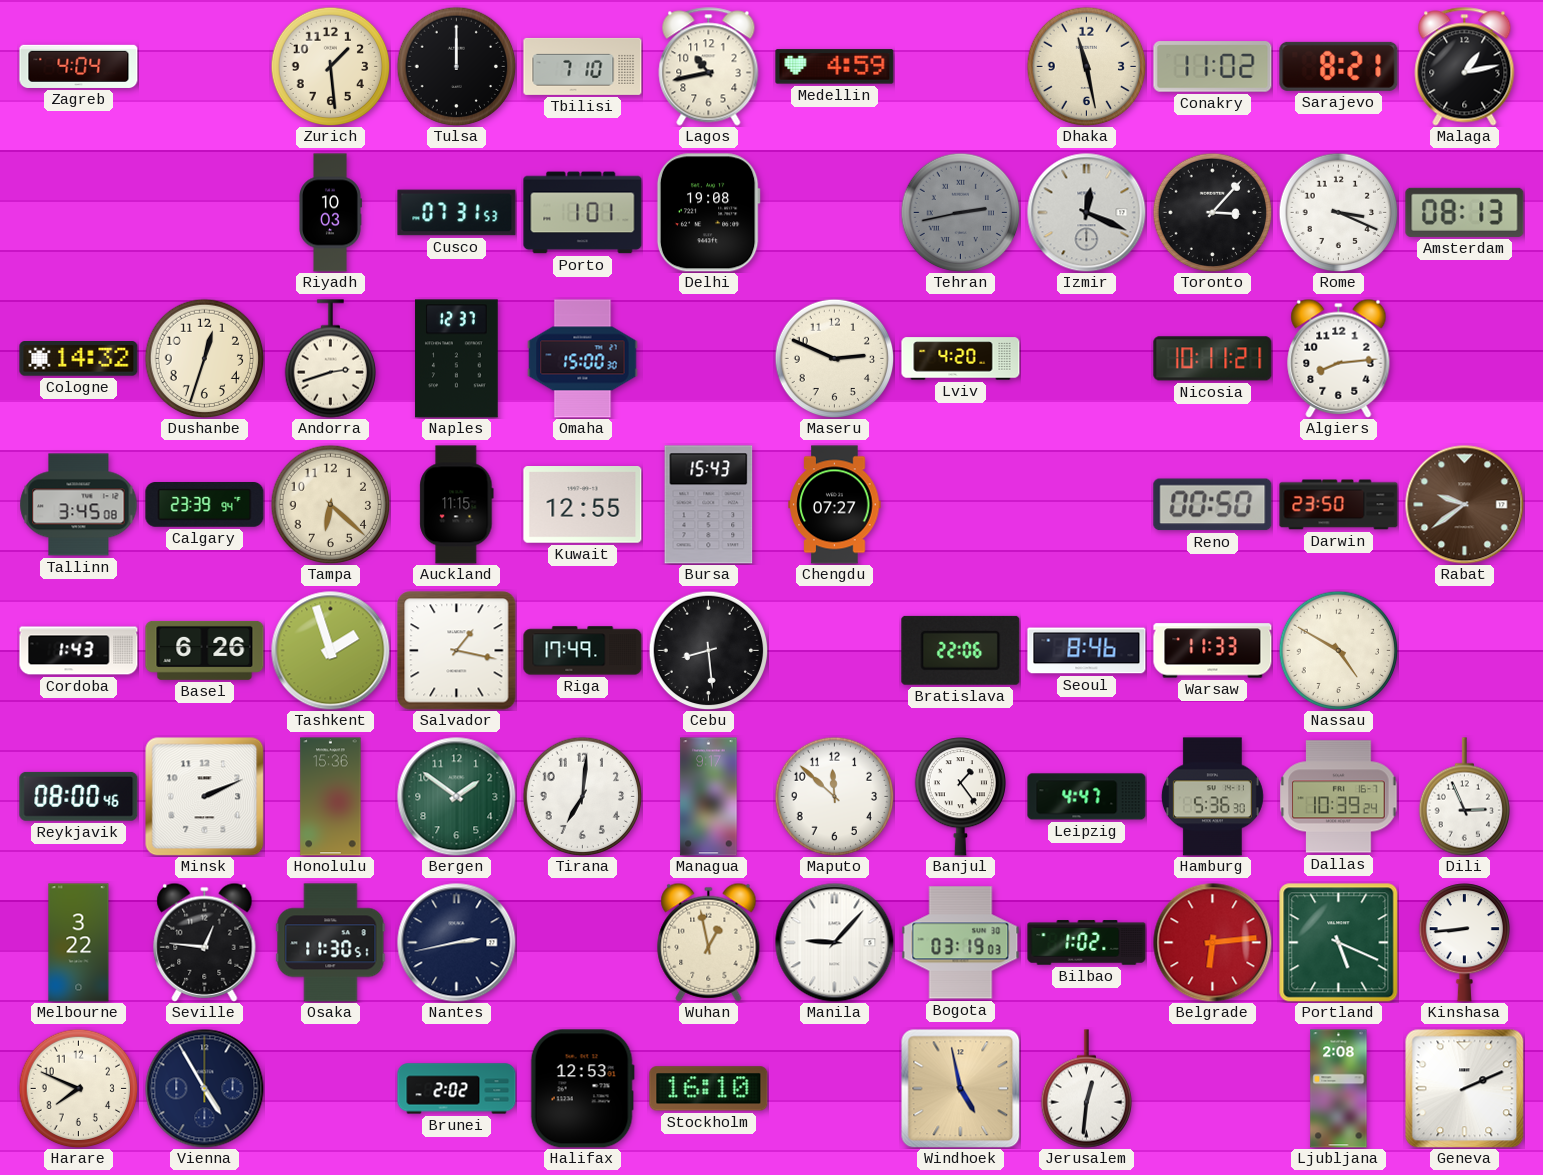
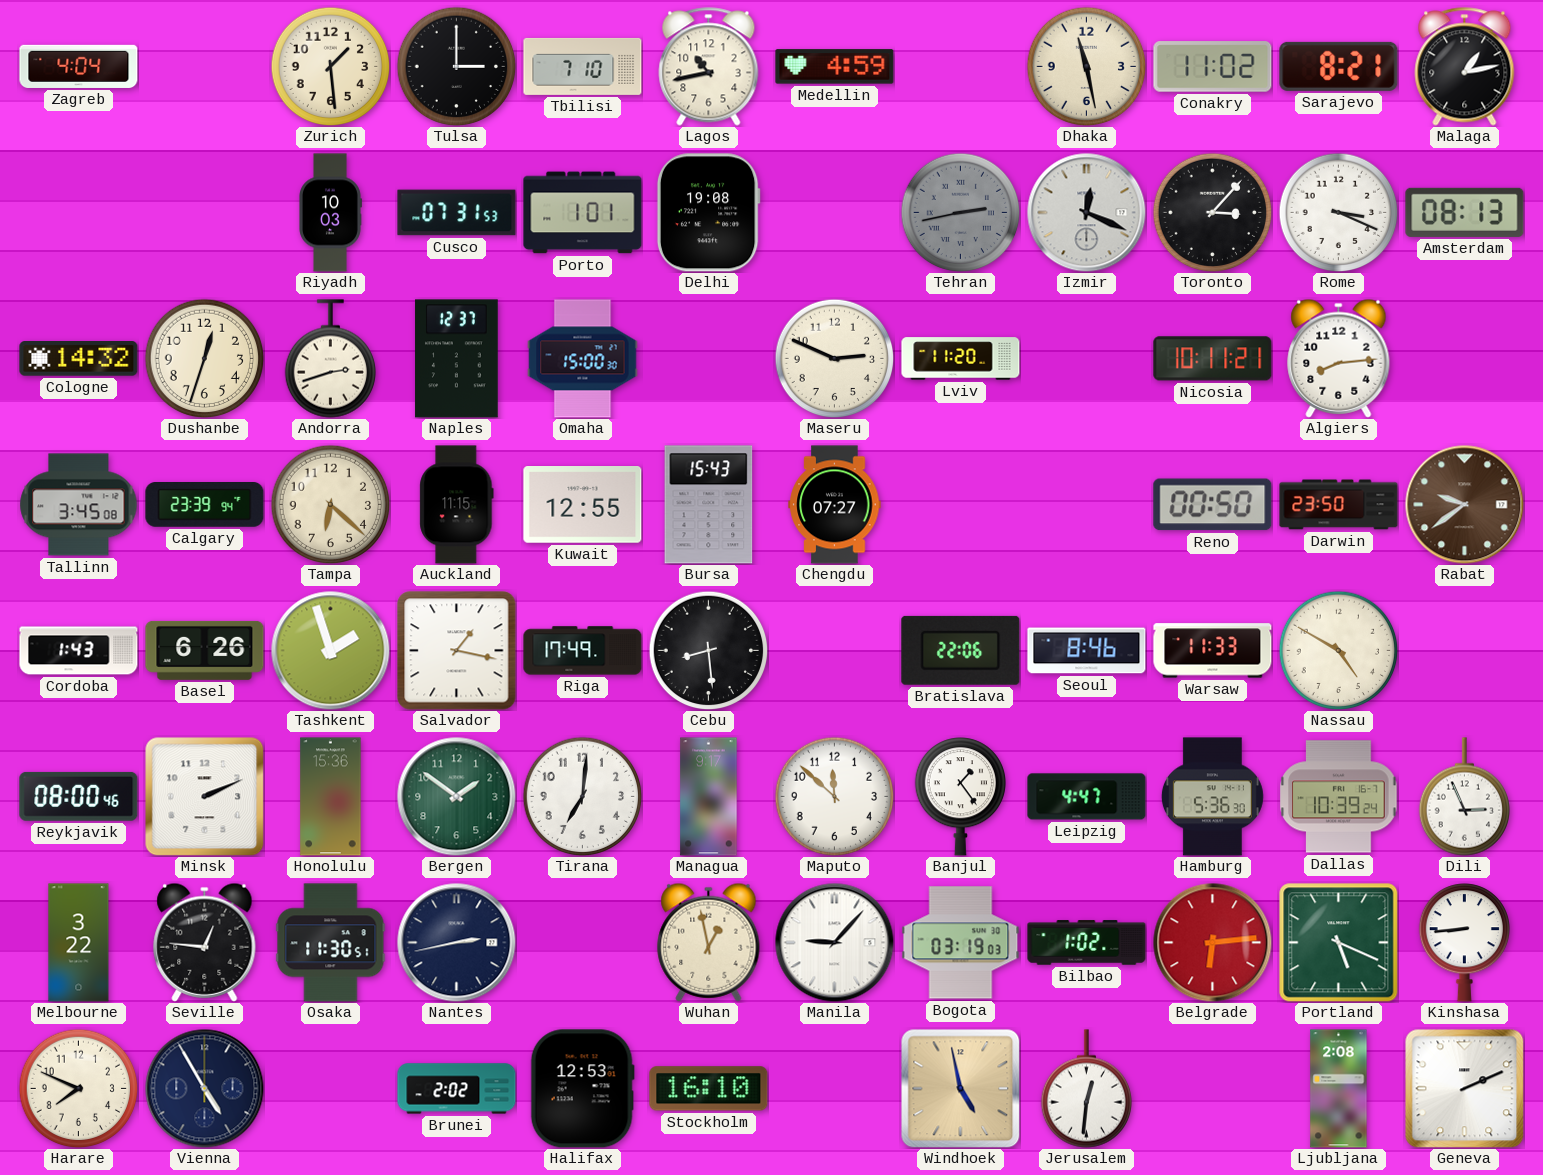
Tulsa: 12:00 -> 3:00 (456, 66)
Lviv: 4:20 -> 11:20 (961, 359)
